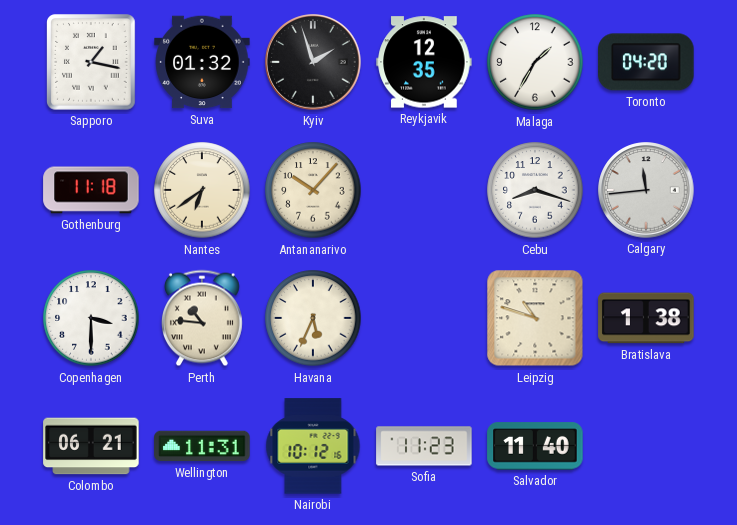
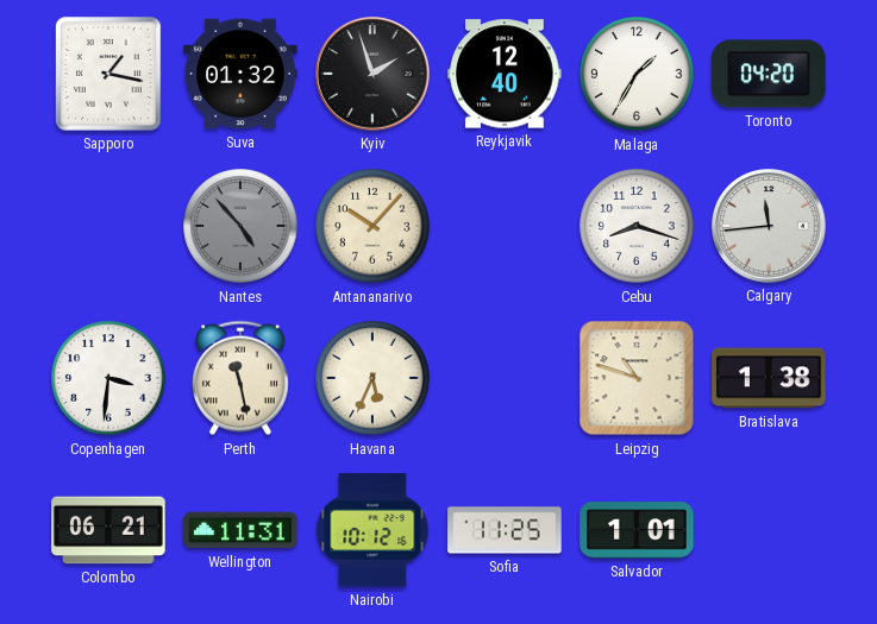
Reykjavik: 12:35 -> 12:40 (505, 74)
Gothenburg: 11:18 -> none (91, 190)
Nantes: 6:39 -> 4:53 (240, 226)
Nantes dial: cream -> grey (240, 226)
Copenhagen: 3:30 -> 3:31 (108, 378)
Perth: 10:46 -> 11:28 (240, 378)
Sofia: 11:23 -> 11:25 (505, 530)
Salvador: 11:40 -> 1:01 (637, 530)
